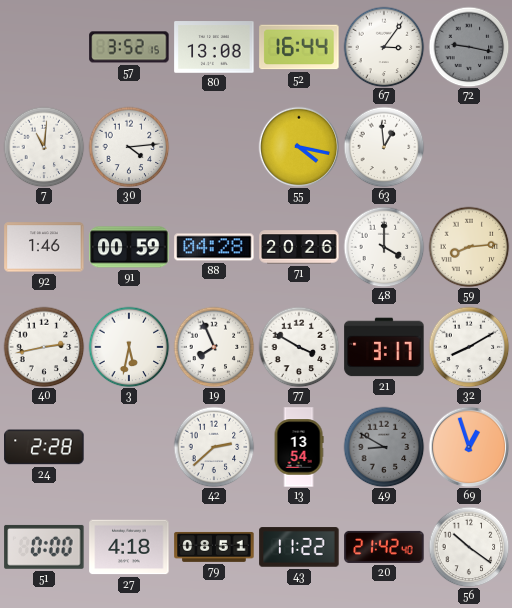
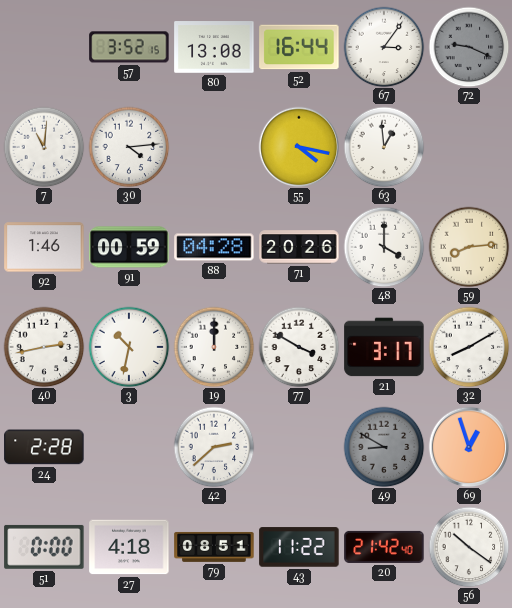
72: 9:17 -> 9:19 (469, 47)
3: 5:32 -> 10:32 (129, 347)
19: 7:56 -> 12:00 (214, 347)
13: 13:54 -> none (299, 447)
